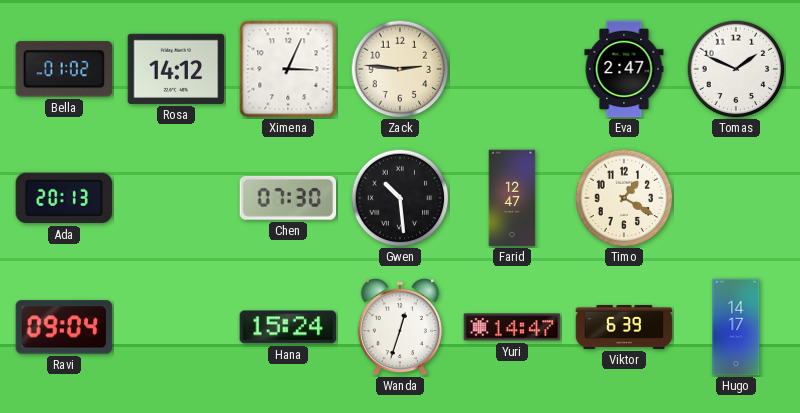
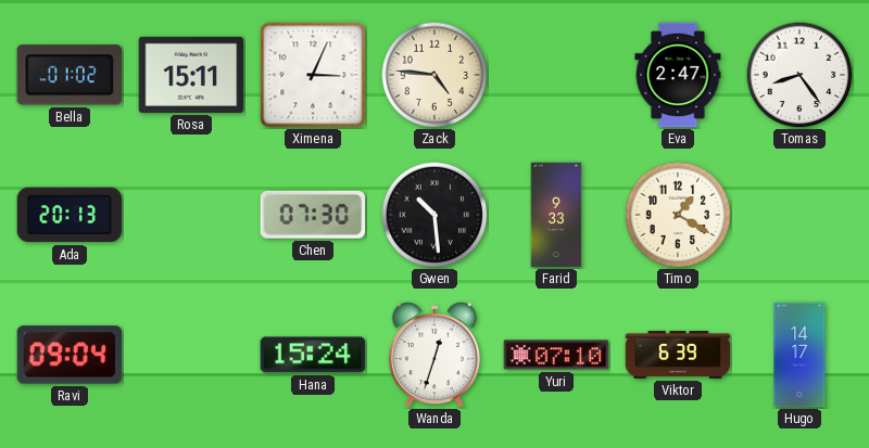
Rosa: 14:12 -> 15:11 (191, 75)
Zack: 2:46 -> 4:46 (434, 75)
Tomas: 1:49 -> 8:24 (799, 75)
Farid: 12:47 -> 9:33 (556, 215)
Yuri: 14:47 -> 07:10 (556, 355)
